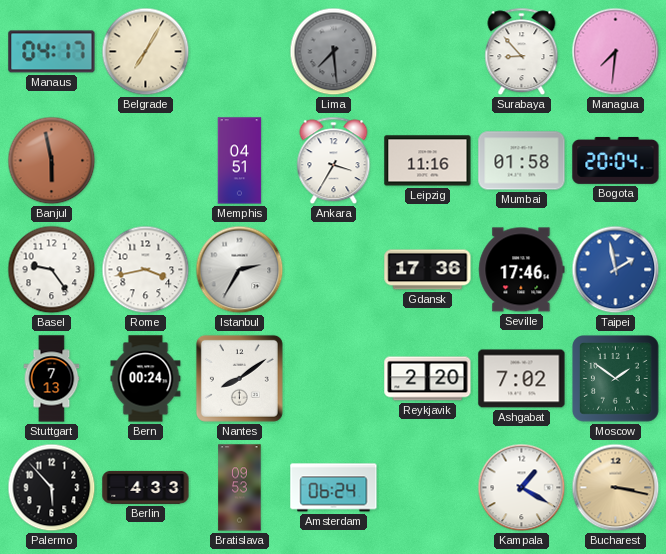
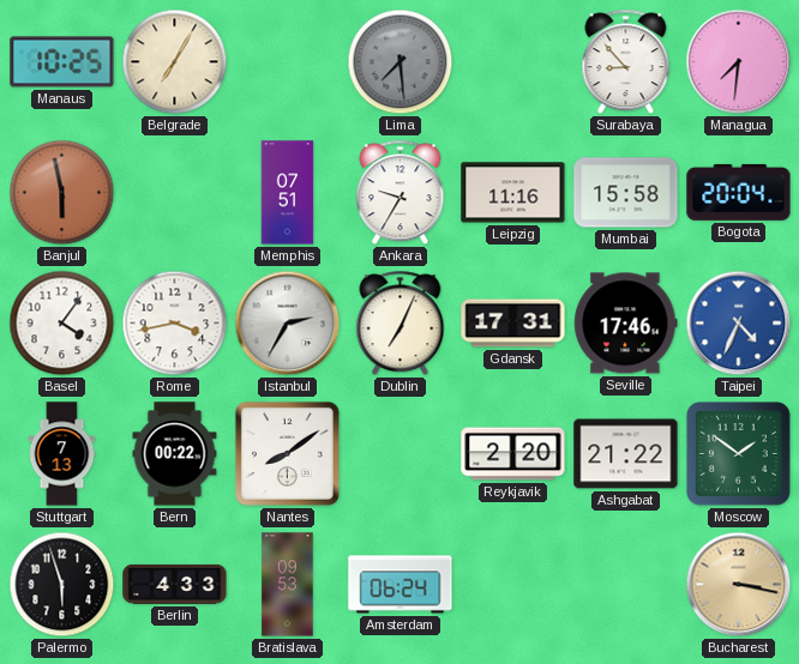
Manaus: 04:17 -> 10:25 (62, 62)
Memphis: 04:51 -> 07:51 (288, 193)
Ankara: 3:35 -> 9:35 (401, 193)
Mumbai: 01:58 -> 15:58 (626, 193)
Basel: 9:24 -> 4:06 (62, 324)
Dublin: none -> 7:04 (401, 324)
Gdansk: 17:36 -> 17:31 (513, 324)
Taipei: 1:58 -> 4:34 (739, 324)
Bern: 00:24 -> 00:22 (175, 454)
Ashgabat: 7:02 -> 21:22 (626, 454)
Palermo: 5:53 -> 5:57 (62, 585)
Kampala: 1:20 -> none (522, 488)
